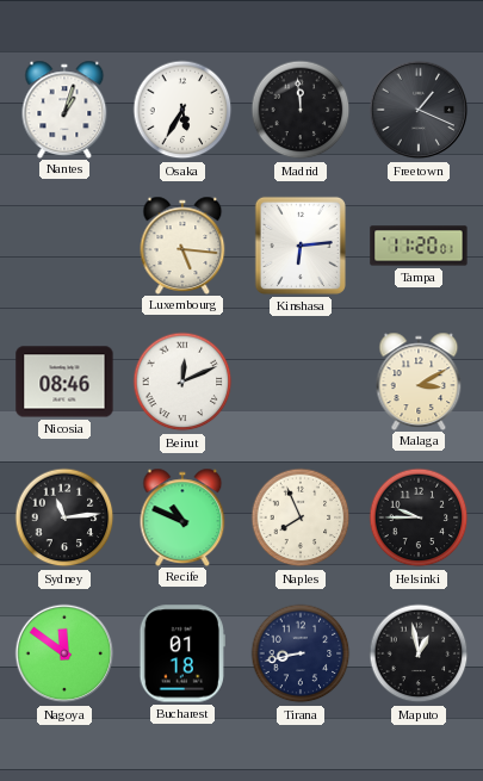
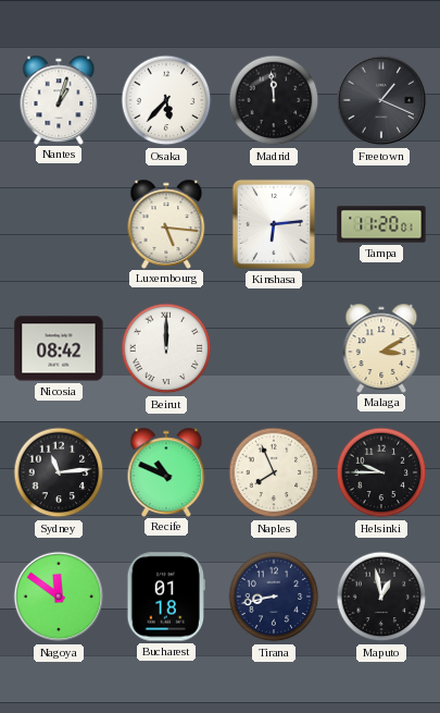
Osaka: 5:35 -> 5:37 (166, 100)
Nicosia: 08:46 -> 08:42 (59, 348)
Beirut: 12:11 -> 12:00 (166, 348)
